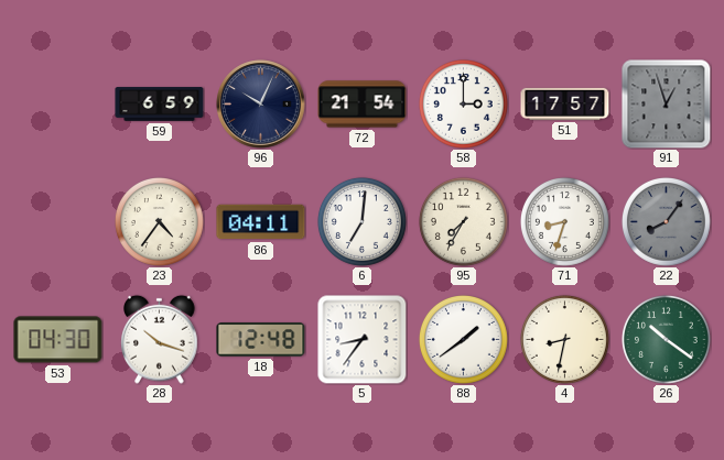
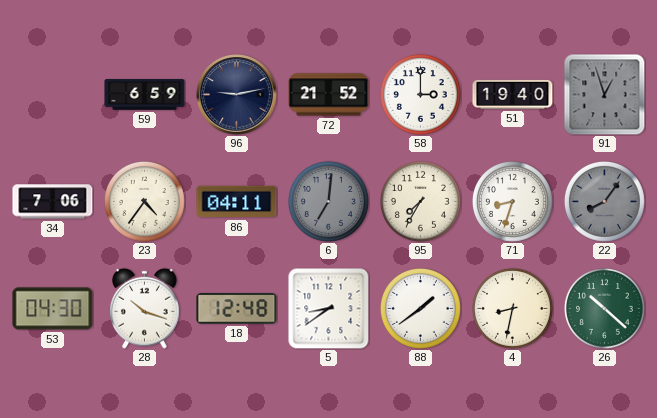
96: 10:04 -> 9:13 (237, 95)
72: 21:54 -> 21:52 (329, 95)
51: 17:57 -> 19:40 (513, 94)
34: none -> 7:06 (53, 202)
6 dial: white -> grey (328, 201)
5: 8:36 -> 8:39 (329, 309)
26: 10:21 -> 10:22 (604, 308)
